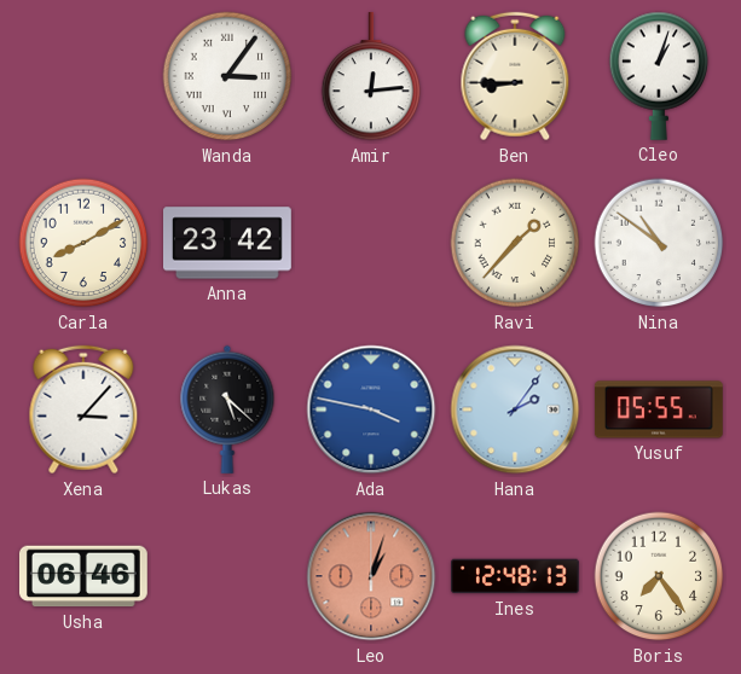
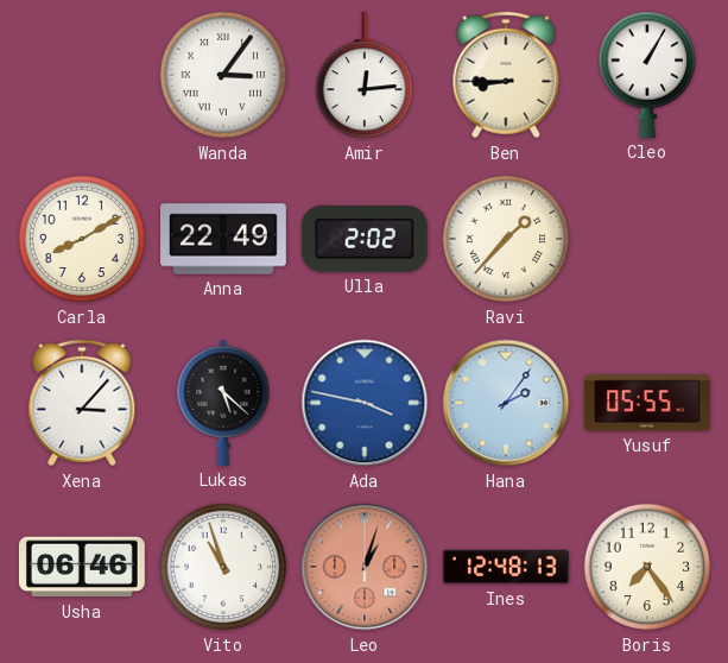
Cleo: 1:03 -> 1:05 (647, 75)
Anna: 23:42 -> 22:49 (224, 239)
Ulla: none -> 2:02 (365, 239)
Nina: 10:51 -> none (659, 243)
Vito: none -> 10:57 (223, 567)
